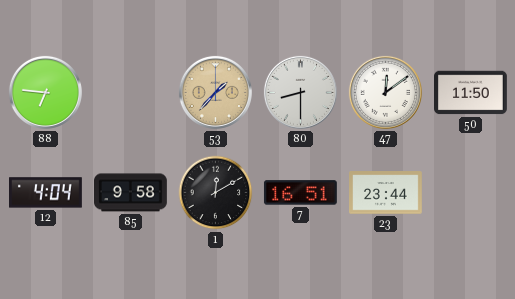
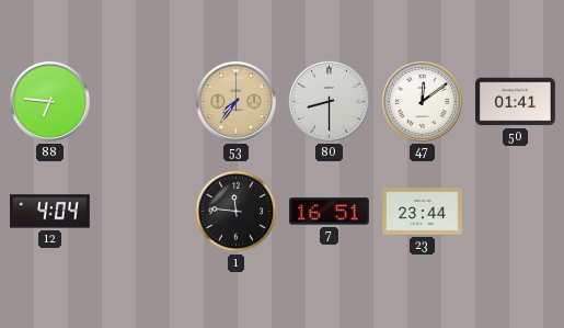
53: 1:37 -> 7:36 (235, 101)
50: 11:50 -> 01:41 (516, 102)
85: 9:58 -> none (131, 193)
1: 12:10 -> 11:46 (237, 212)
